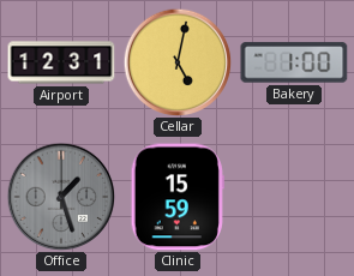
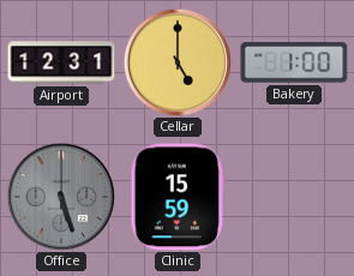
Cellar: 5:02 -> 5:00 (178, 62)
Office: 1:27 -> 5:27 (61, 197)
